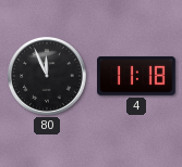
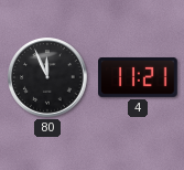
4: 11:18 -> 11:21 (138, 77)
